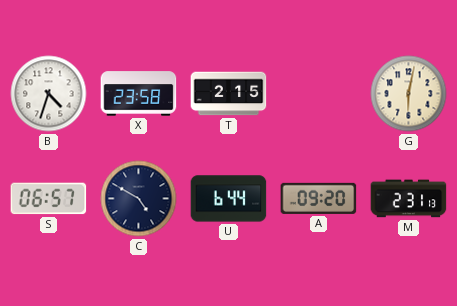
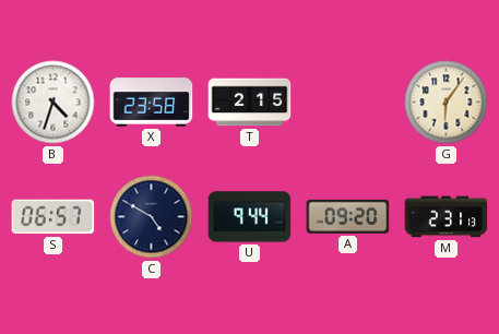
G: 6:02 -> 6:06 (447, 103)
U: 6:44 -> 9:44 (250, 217)
